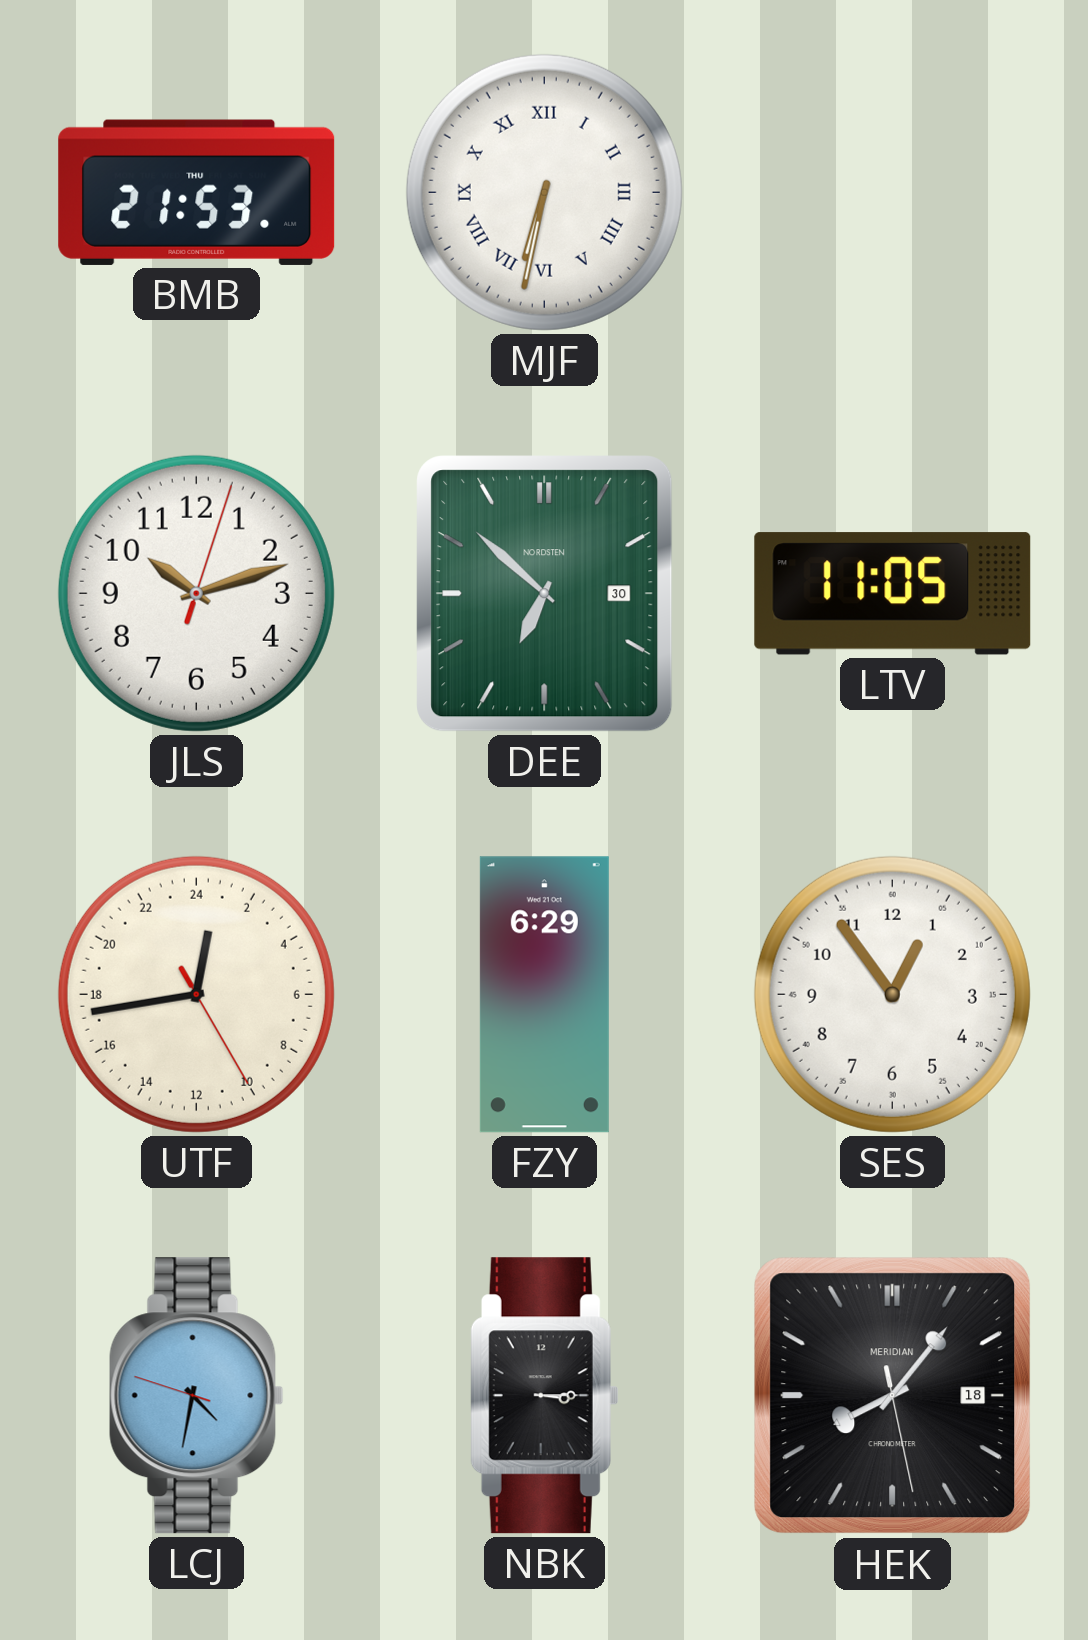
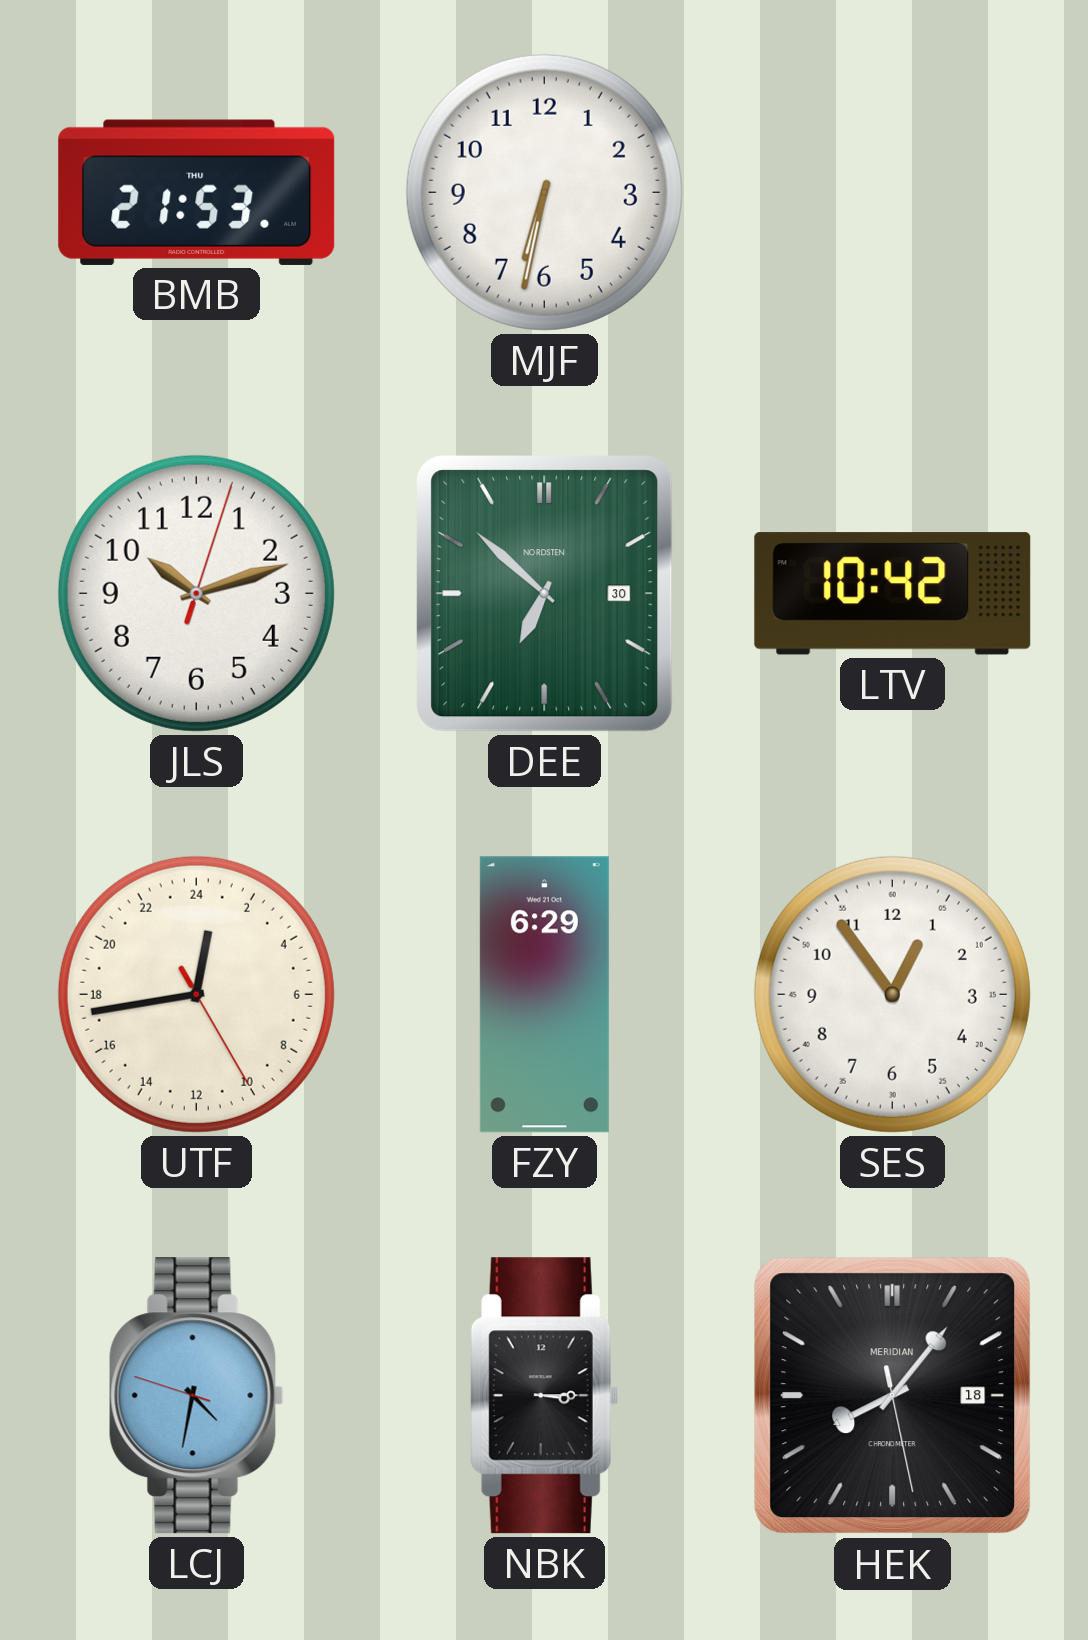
MJF numerals: Roman -> Arabic (544, 192)
LTV: 11:05 -> 10:42 (893, 594)
